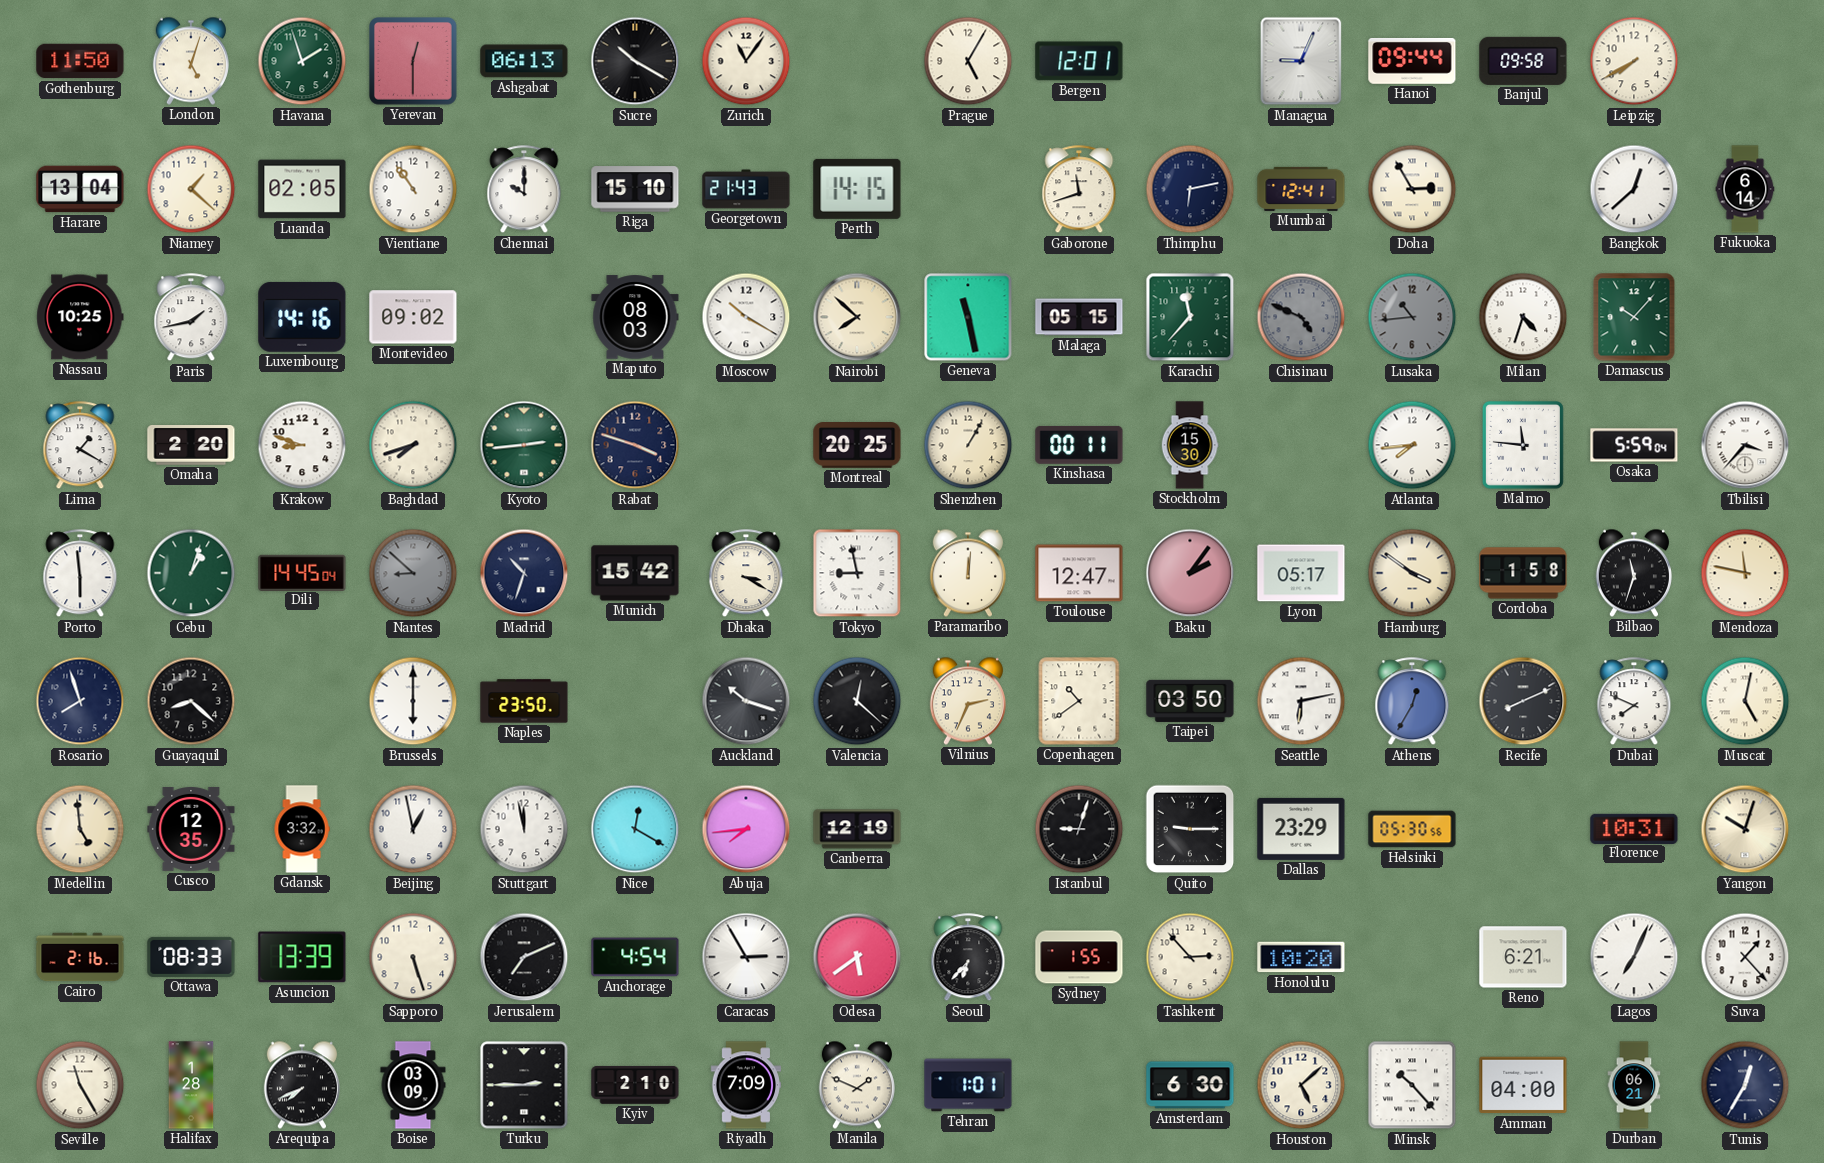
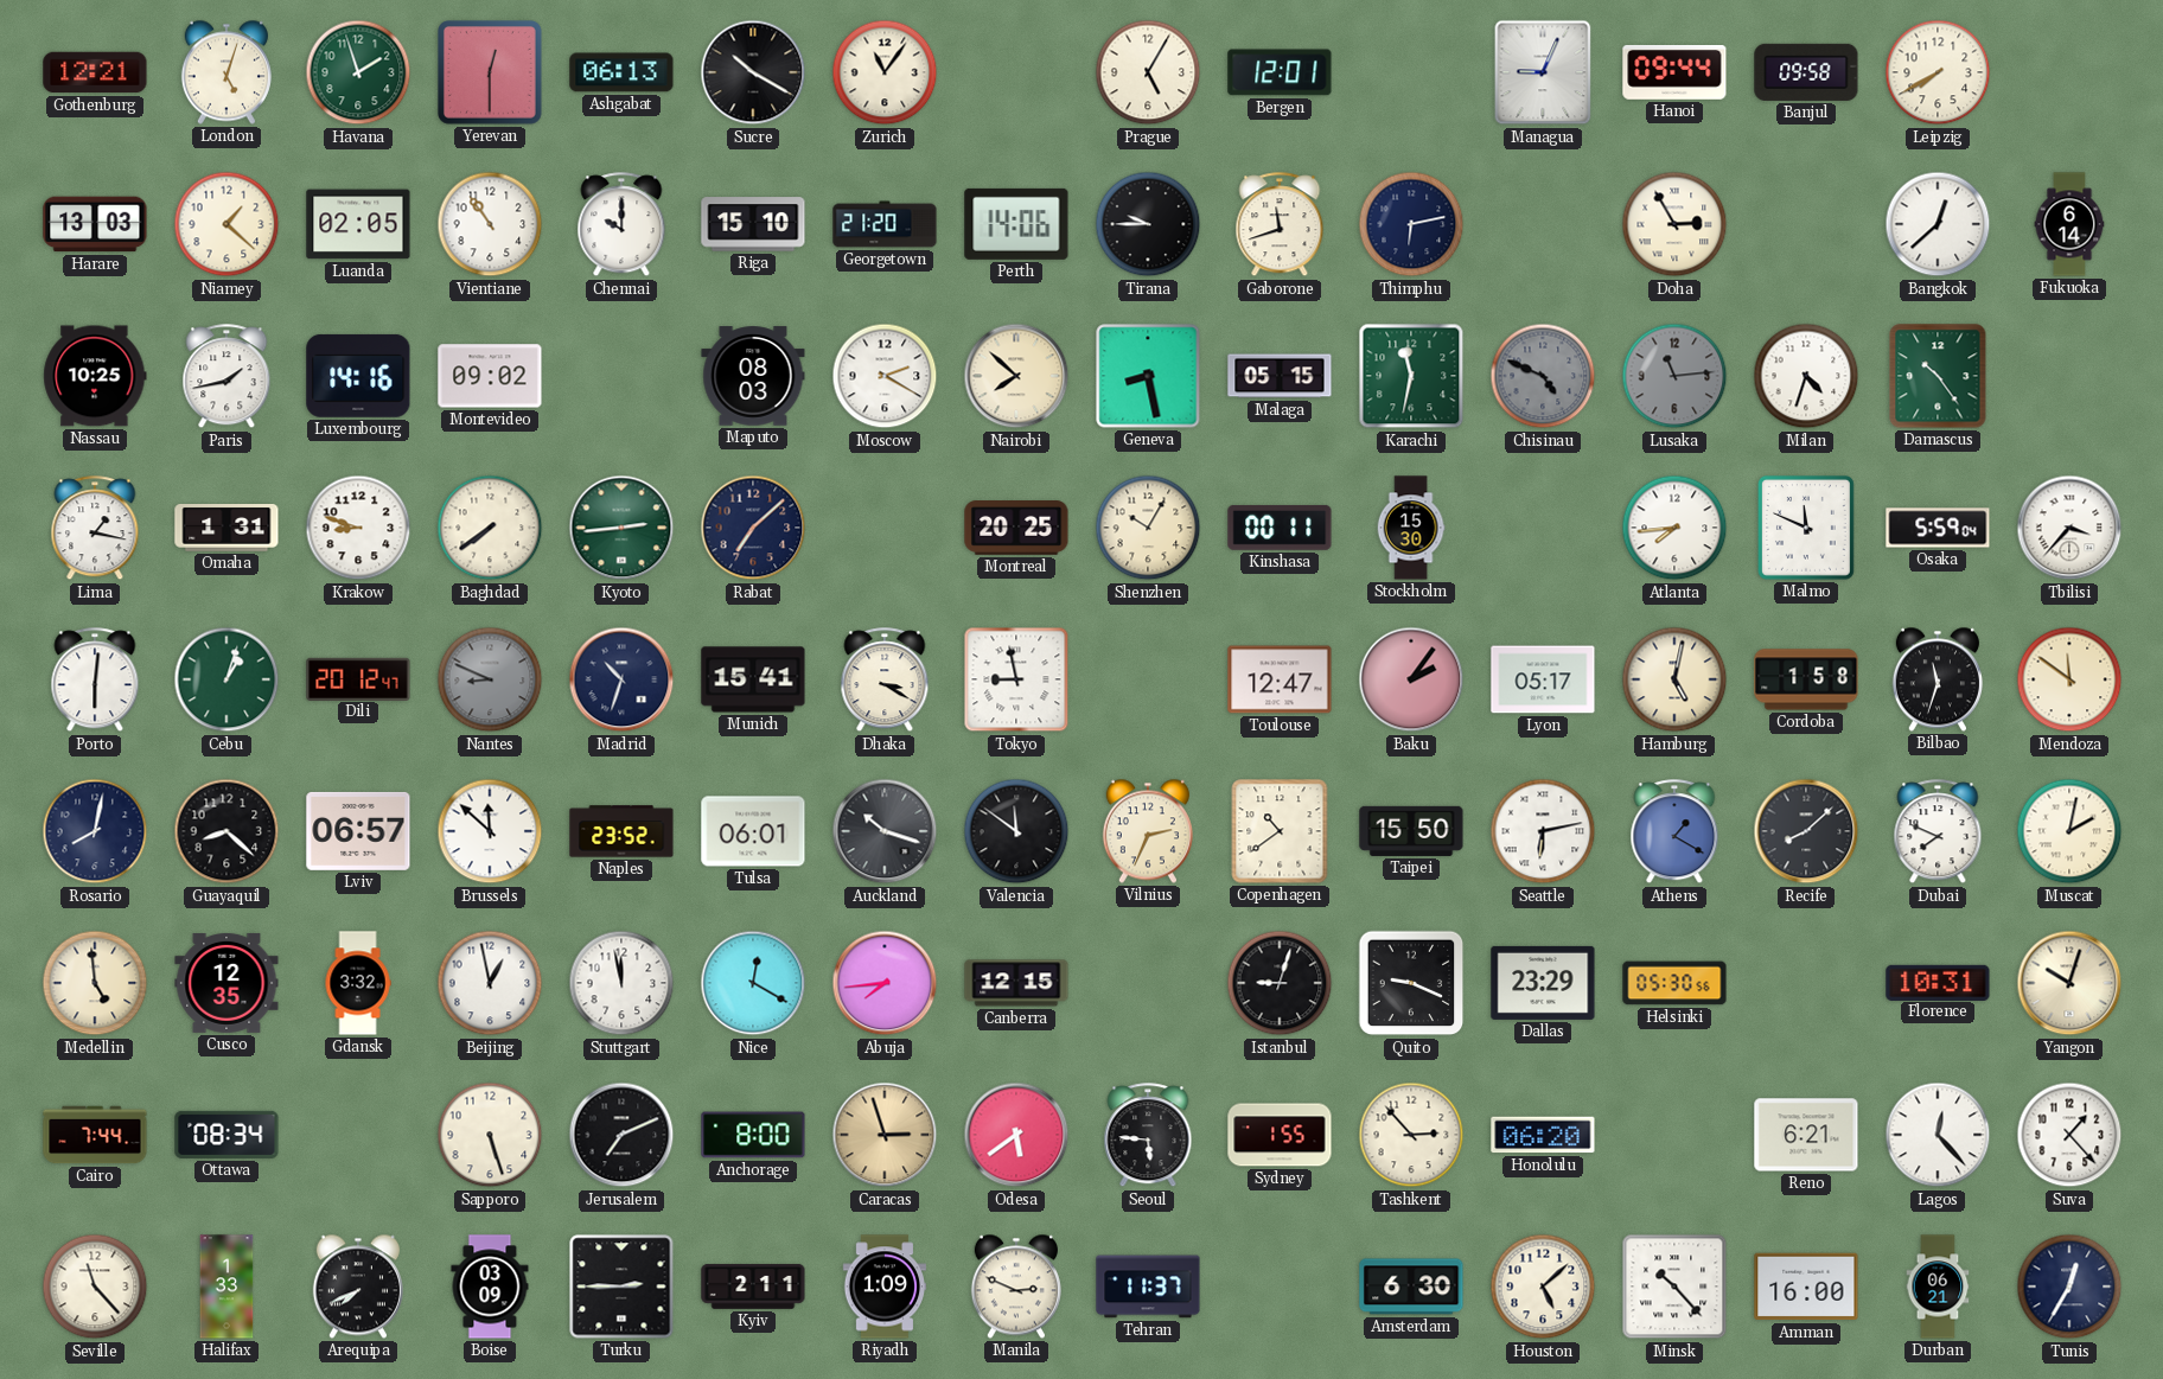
Gothenburg: 11:50 -> 12:21 (95, 72)
Harare: 13:04 -> 13:03 (95, 224)
Georgetown: 21:43 -> 21:20 (885, 224)
Perth: 14:15 -> 14:06 (1016, 224)
Tirana: none -> 9:45 (1148, 224)
Mumbai: 12:41 -> none (1301, 189)
Moscow: 10:20 -> 2:20 (885, 376)
Geneva: 11:28 -> 8:28 (1148, 376)
Karachi: 11:37 -> 11:32 (1411, 376)
Lusaka: 10:44 -> 11:14 (1674, 376)
Damascus: 10:07 -> 10:24 (1938, 376)
Lima: 1:20 -> 1:17 (95, 529)
Omaha: 2:20 -> 1:31 (226, 529)
Baghdad: 7:42 -> 7:39 (490, 528)
Rabat: 3:48 -> 7:08 (753, 528)
Shenzhen: 1:05 -> 10:05 (1148, 528)
Malmo: 11:46 -> 11:49 (1806, 528)
Porto: 5:59 -> 6:01 (95, 681)
Dili: 14:45 -> 20:12 (358, 678)
Nantes: 8:52 -> 8:49 (490, 679)
Munich: 15:42 -> 15:41 (753, 679)
Paramaribo: 12:01 -> none (968, 573)
Hamburg: 3:51 -> 5:02 (1674, 679)
Mendoza: 11:47 -> 11:51 (2069, 679)
Rosario: 7:57 -> 8:02 (95, 831)
Lviv: none -> 06:57 (358, 831)
Brussels: 6:00 -> 11:52 (490, 831)
Naples: 23:50 -> 23:52 (621, 831)
Tulsa: none -> 06:01 (753, 831)
Valencia: 12:22 -> 11:51 (1016, 831)
Taipei: 03:50 -> 15:50 (1411, 831)
Athens: 12:35 -> 1:20 (1674, 832)
Recife: 8:11 -> 8:08 (1806, 831)
Muscat: 5:02 -> 2:02 (2069, 831)
Canberra: 12:19 -> 12:15 (1016, 983)
Quito: 9:15 -> 9:19 (1411, 983)
Cairo: 2:16 -> 7:44 (95, 1135)
Ottawa: 08:33 -> 08:34 (226, 1135)
Asuncion: 13:39 -> none (302, 957)
Anchorage: 4:54 -> 8:00 (753, 1135)
Caracas: 2:55 -> 2:57 (885, 1135)
Caracas dial: white -> champagne (885, 1135)
Seoul: 6:37 -> 5:46 (1148, 1136)
Honolulu: 10:20 -> 06:20 (1543, 1135)
Lagos: 7:04 -> 12:23 (1938, 1135)
Seville: 11:25 -> 11:23 (95, 1287)
Halifax: 1:28 -> 1:33 (226, 1287)
Kyiv: 2:10 -> 2:11 (753, 1287)
Riyadh: 7:09 -> 1:09 (885, 1287)
Manila: 1:49 -> 2:49 (1016, 1287)
Tehran: 1:01 -> 11:37 (1148, 1287)
Amman: 04:00 -> 16:00 (1806, 1287)
